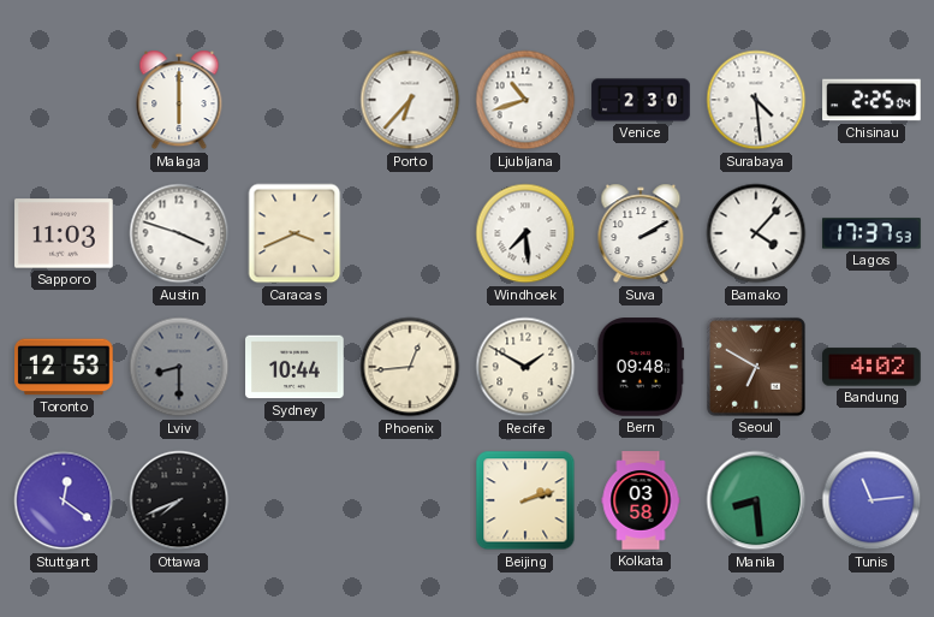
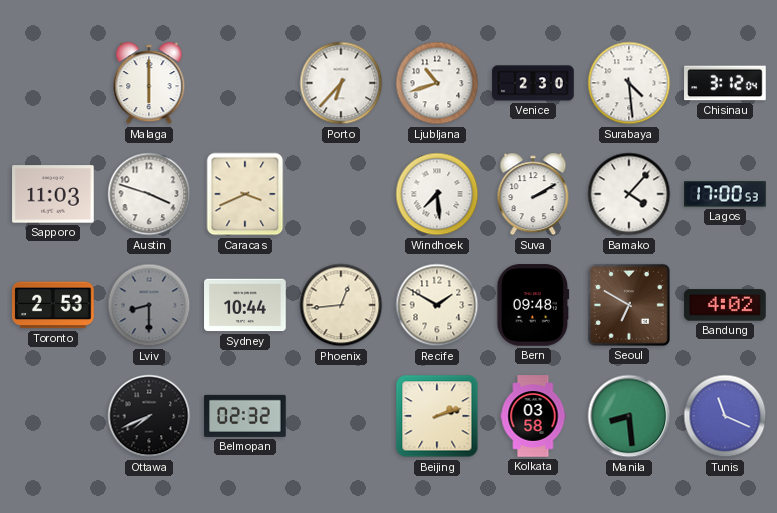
Chisinau: 2:25 -> 3:12 (725, 83)
Lagos: 17:37 -> 17:00 (725, 194)
Toronto: 12:53 -> 2:53 (53, 305)
Stuttgart: 12:21 -> none (64, 500)
Belmopan: none -> 02:32 (245, 416)
Tunis: 11:14 -> 11:19 (725, 416)
